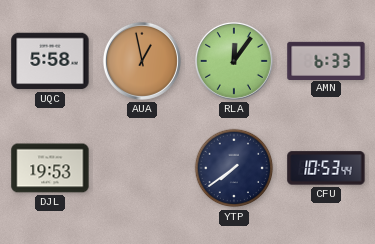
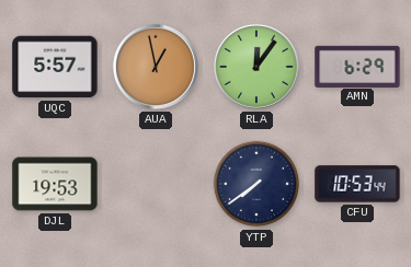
UQC: 5:58 -> 5:57 (55, 67)
AMN: 6:33 -> 6:29 (357, 66)
